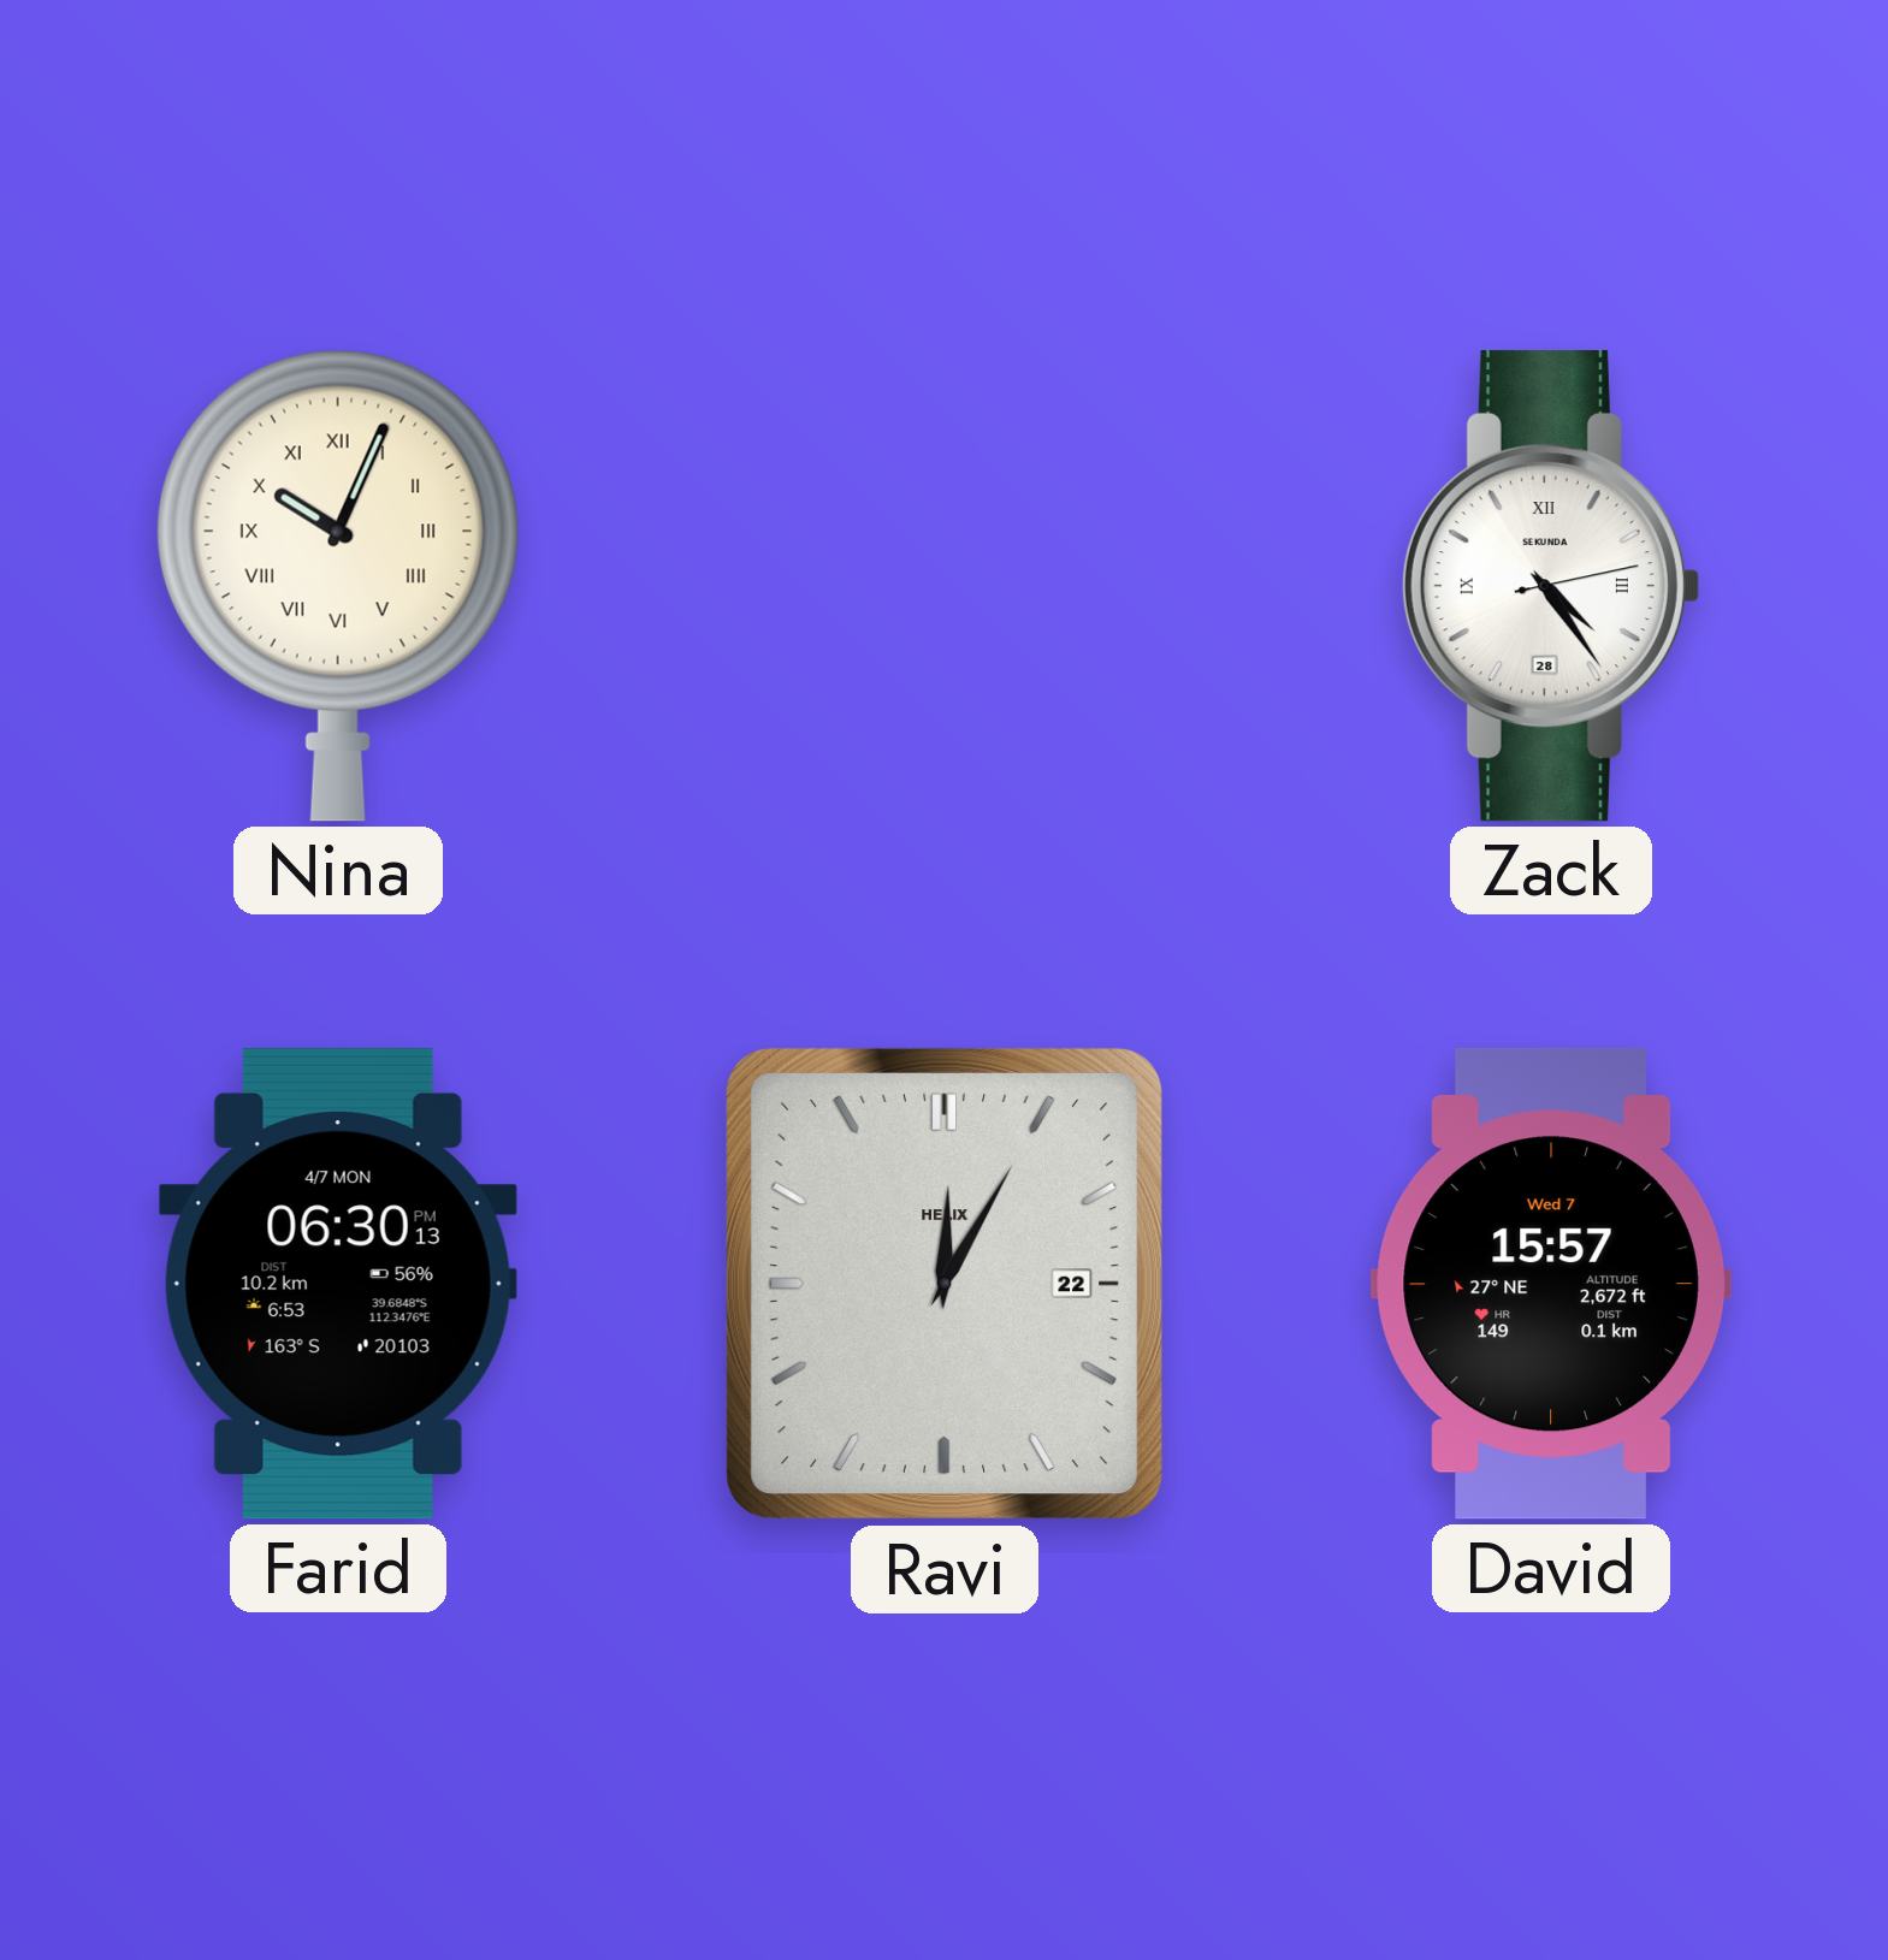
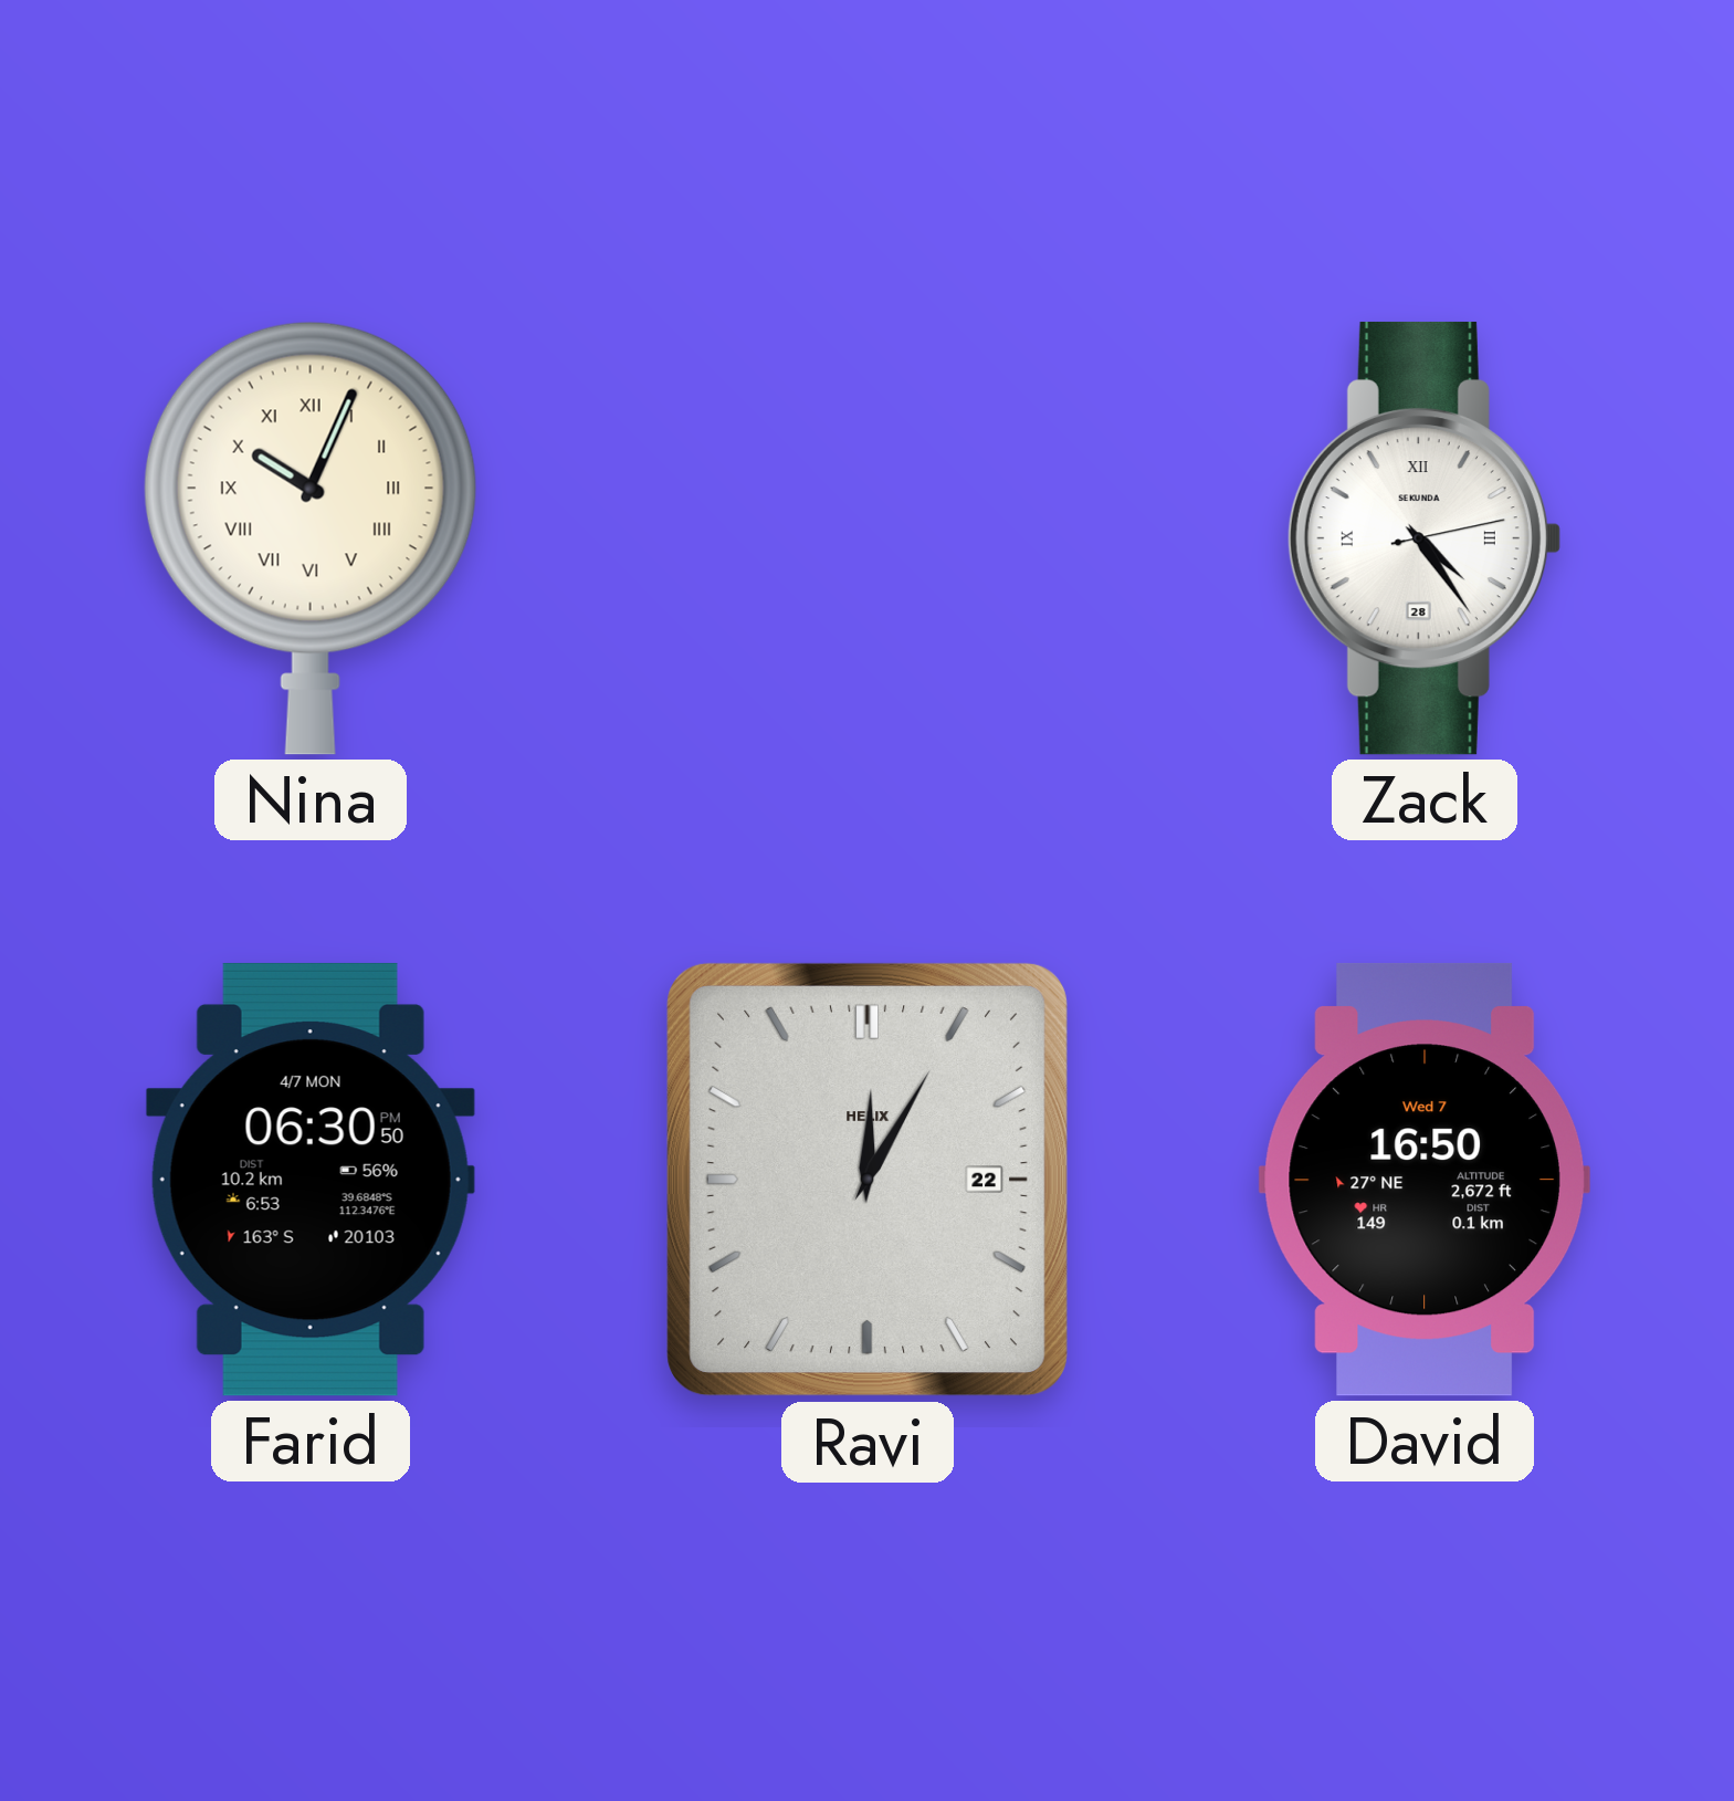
Farid: 06:30:13 PM -> 06:30:50 PM (311, 1180)
David: 15:57 -> 16:50 (1425, 1180)
